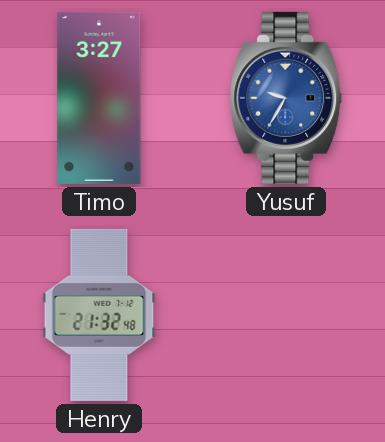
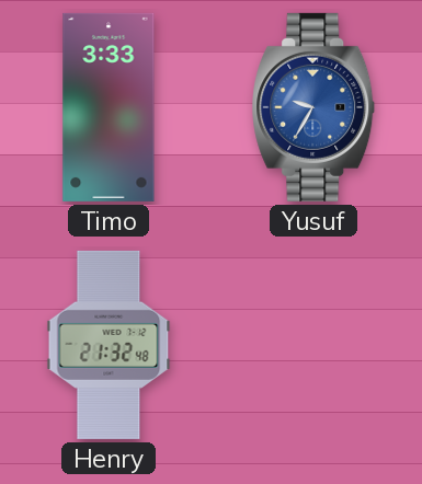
Timo: 3:27 -> 3:33 (109, 107)
